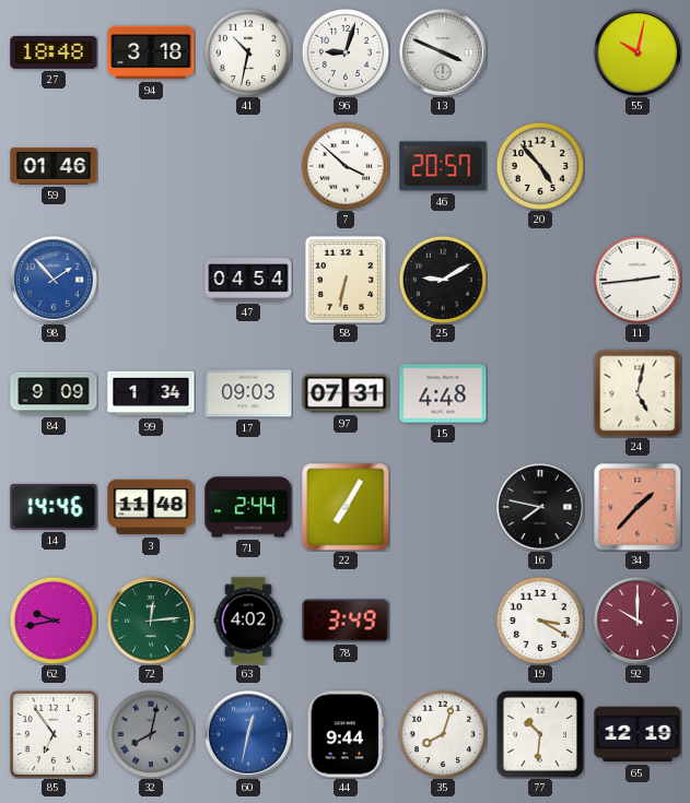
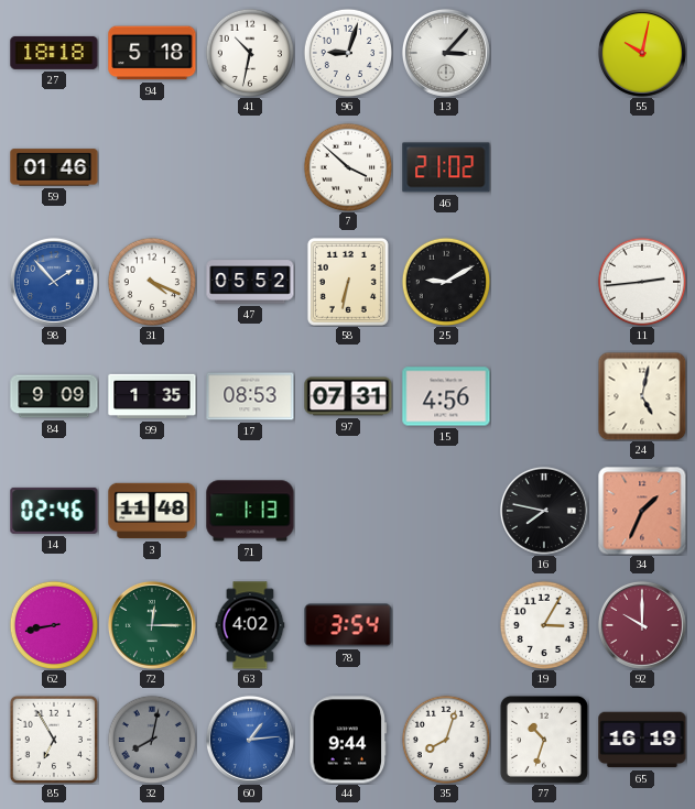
27: 18:48 -> 18:18 (54, 53)
94: 3:18 -> 5:18 (152, 53)
13: 3:49 -> 3:07 (446, 53)
46: 20:57 -> 21:02 (446, 167)
20: 4:53 -> none (539, 165)
31: none -> 4:19 (151, 281)
47: 04:54 -> 05:52 (250, 282)
99: 1:34 -> 1:35 (152, 396)
17: 09:03 -> 08:53 (250, 396)
15: 4:48 -> 4:56 (446, 396)
14: 14:46 -> 02:46 (54, 511)
71: 2:44 -> 1:13 (250, 511)
22: 7:05 -> none (346, 507)
34: 1:37 -> 1:34 (642, 511)
62: 9:43 -> 8:43 (53, 624)
72: 12:14 -> 12:15 (152, 625)
78: 3:49 -> 3:54 (348, 625)
19: 3:20 -> 3:05 (543, 624)
85: 6:54 -> 6:55 (54, 740)
60: 12:32 -> 1:14 (250, 740)
77: 10:31 -> 10:33 (544, 740)
65: 12:19 -> 16:19 (642, 740)
